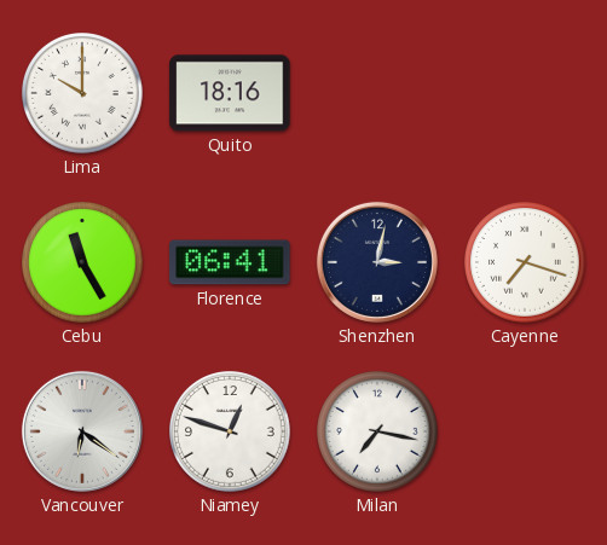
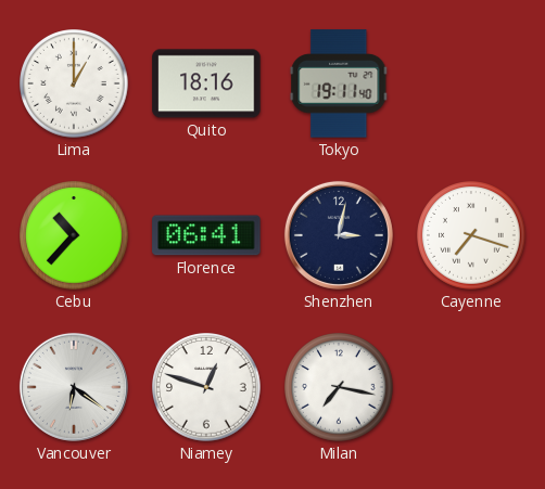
Lima: 10:00 -> 1:00 (75, 85)
Tokyo: none -> 19:11 (339, 83)
Cebu: 11:25 -> 10:37 (75, 236)
